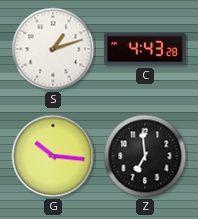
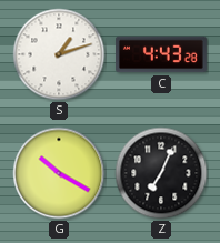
G: 10:16 -> 10:20 (59, 173)
Z: 6:59 -> 7:04 (161, 173)
